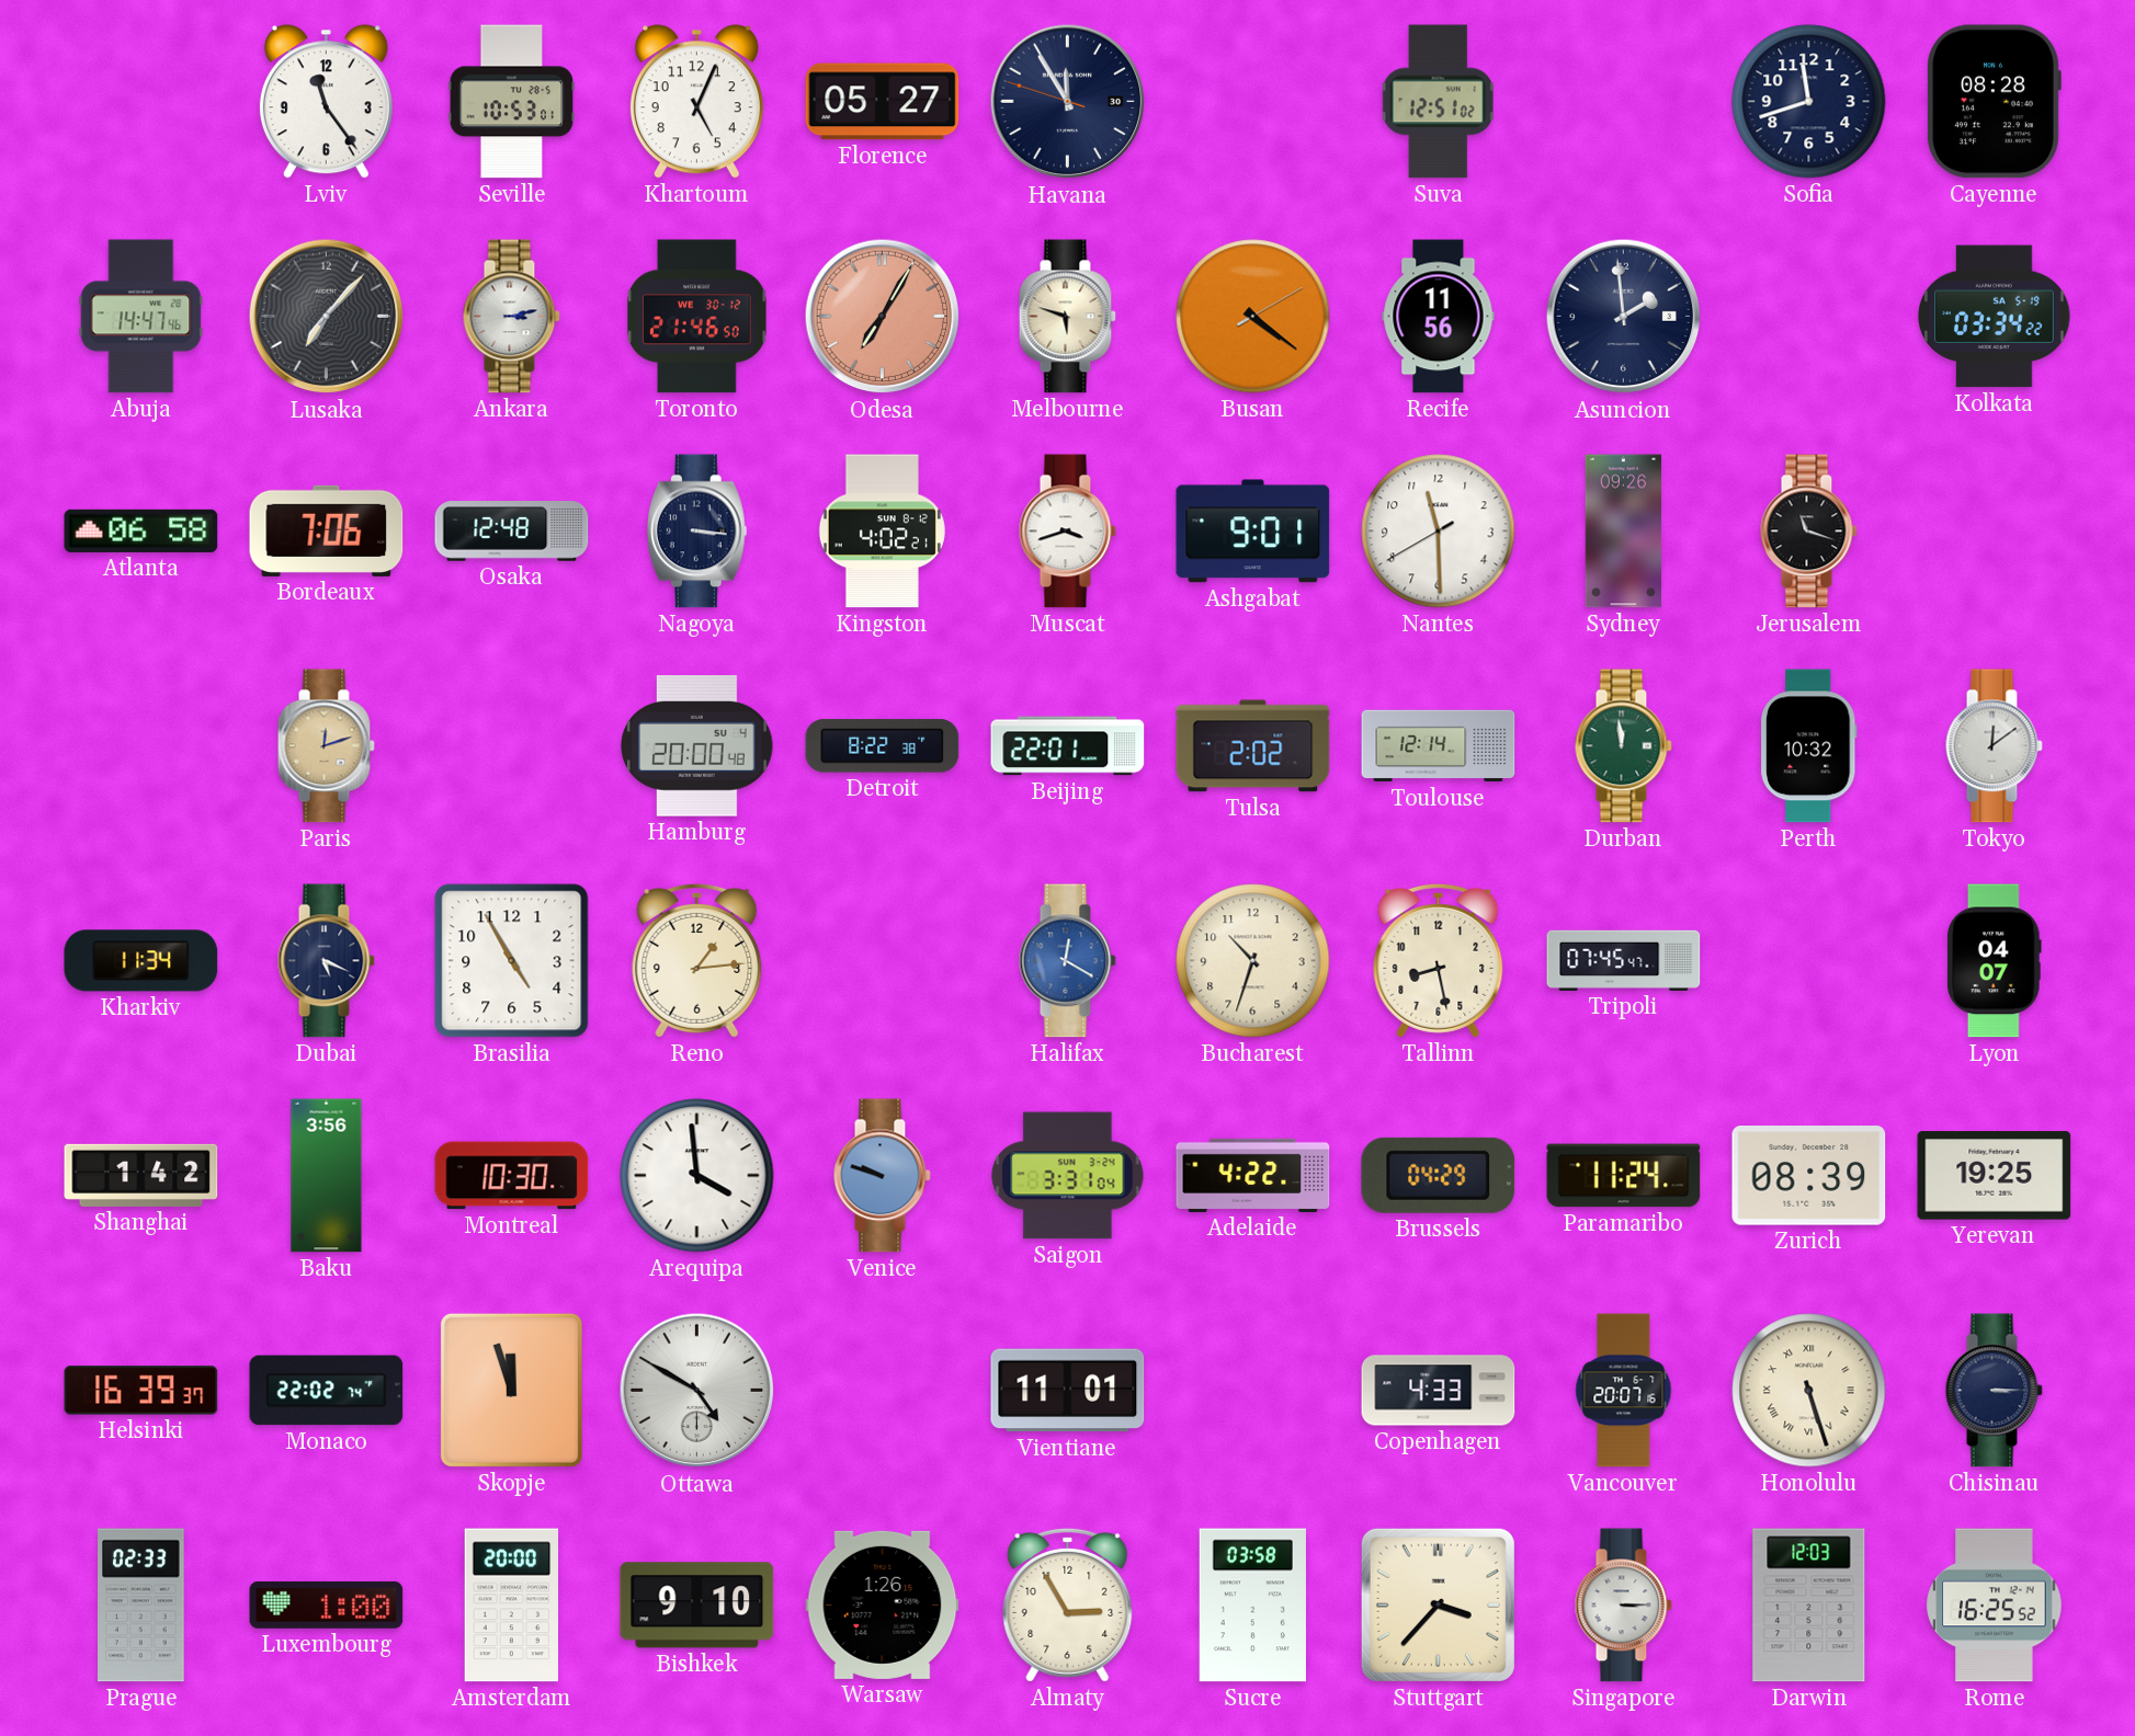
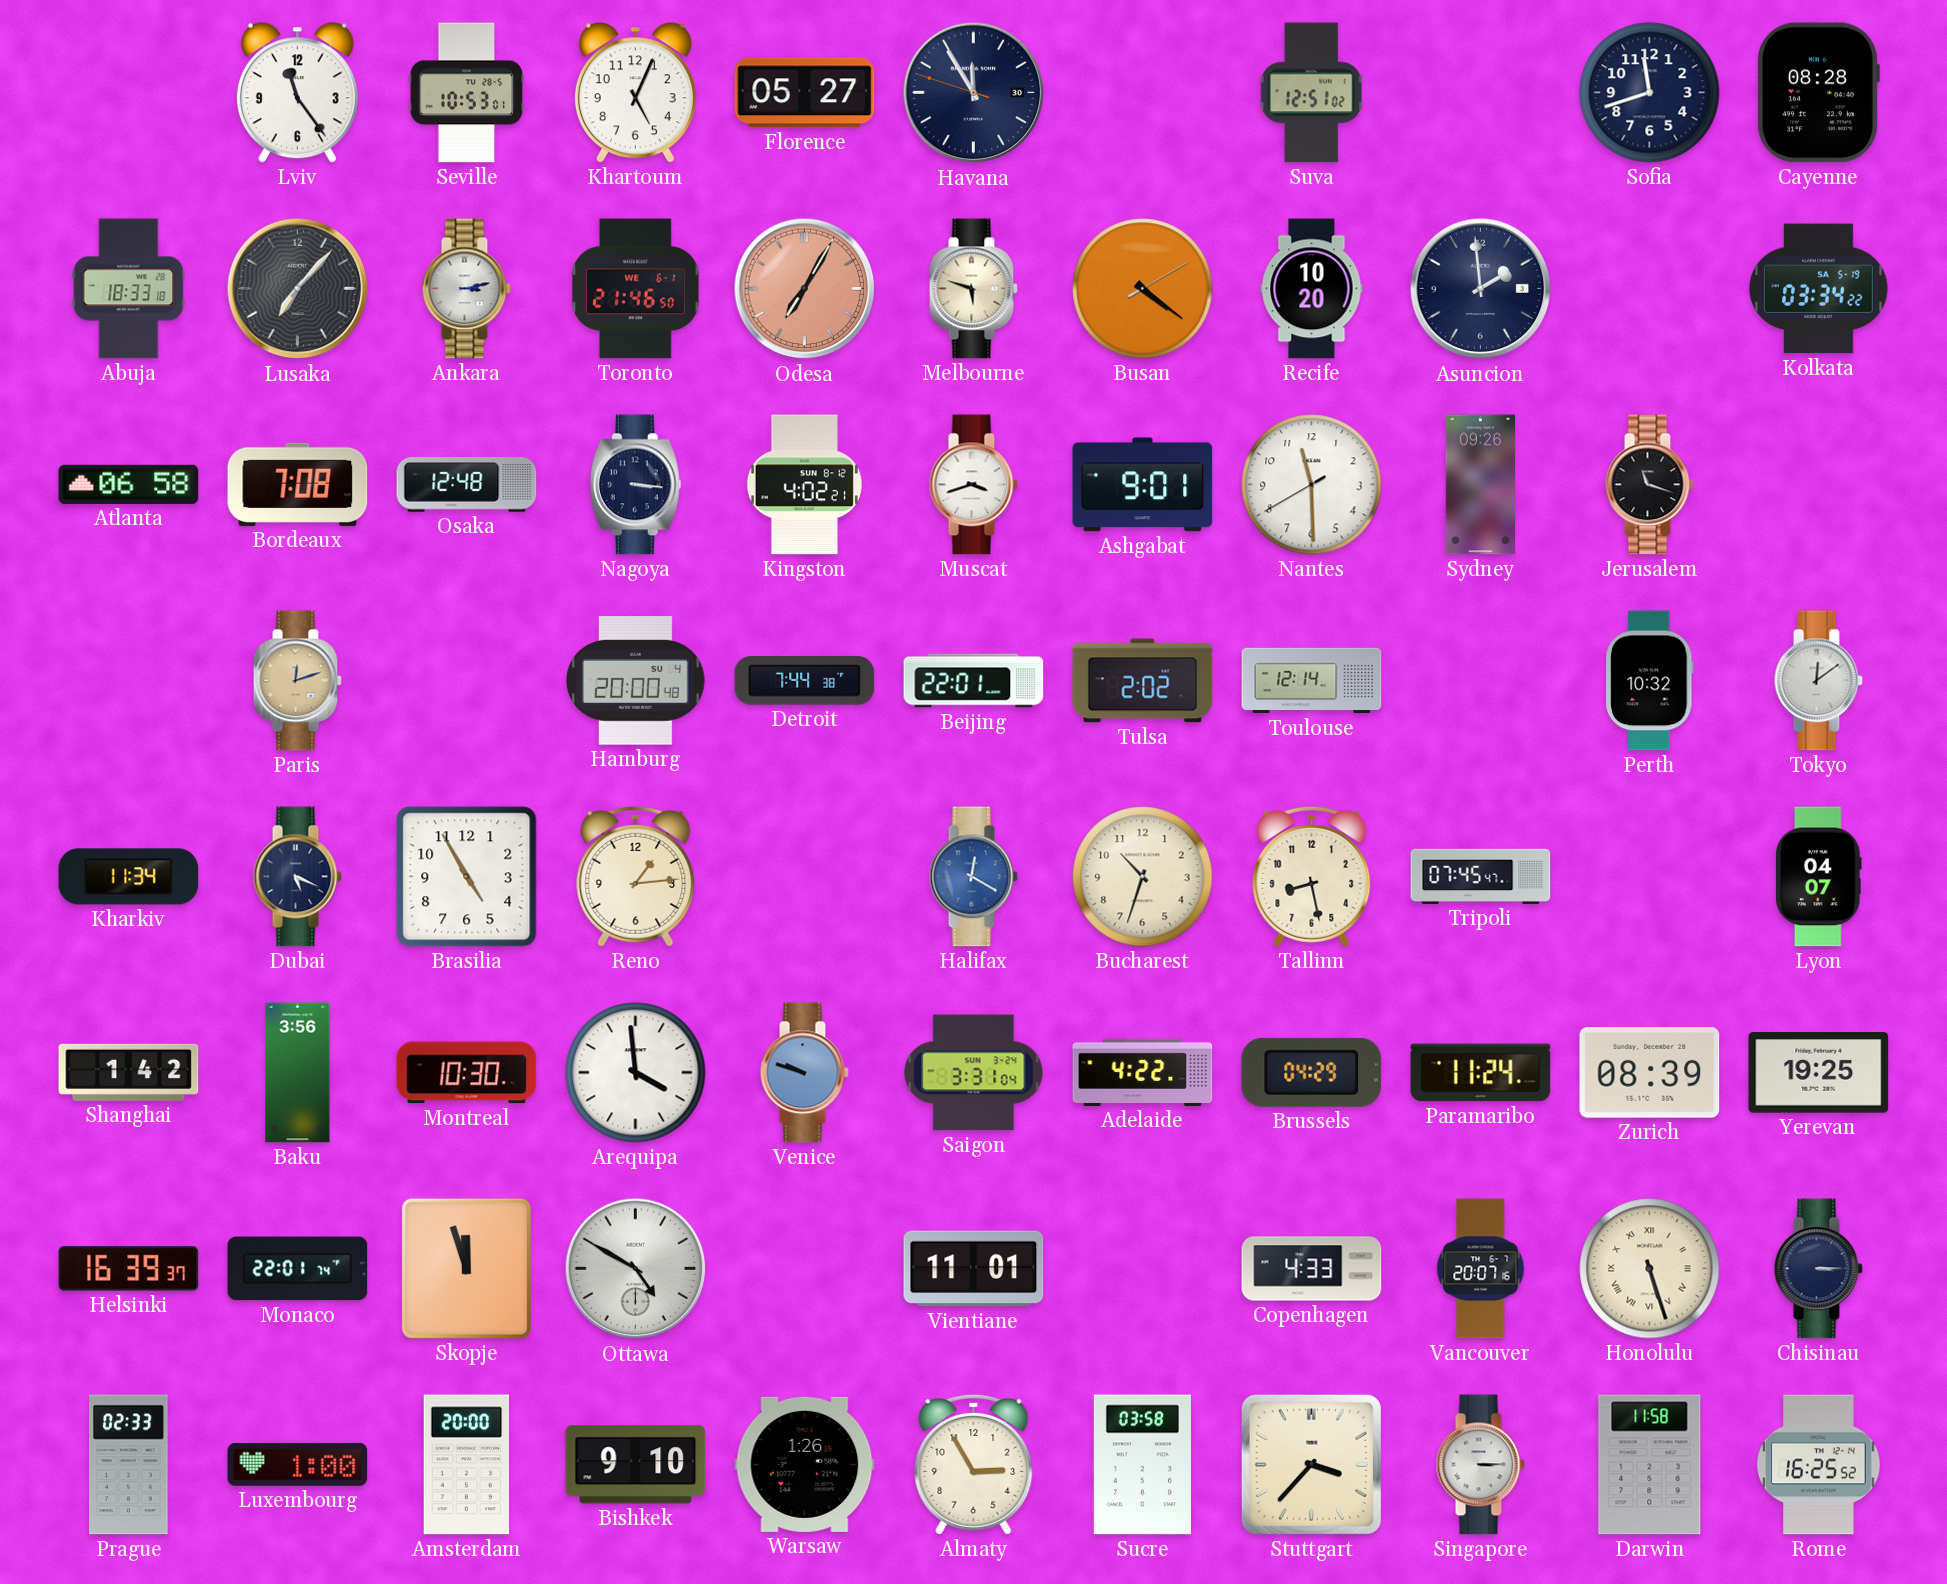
Abuja: 14:47 -> 18:33 (129, 289)
Toronto date: WE 30-12 -> WE 6-1 (636, 289)
Recife: 11:56 -> 10:20 (1312, 289)
Bordeaux: 7:06 -> 7:08 (298, 484)
Detroit: 8:22 -> 7:44 (805, 681)
Durban: 11:59 -> none (1623, 746)
Monaco: 22:02 -> 22:01 (298, 1269)
Darwin: 12:03 -> 11:58 (1650, 1465)
